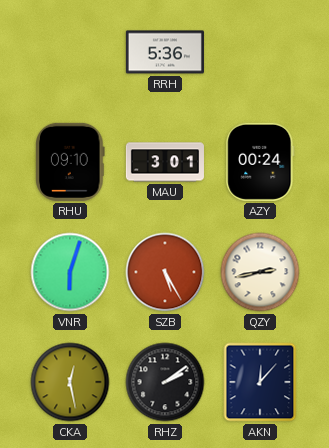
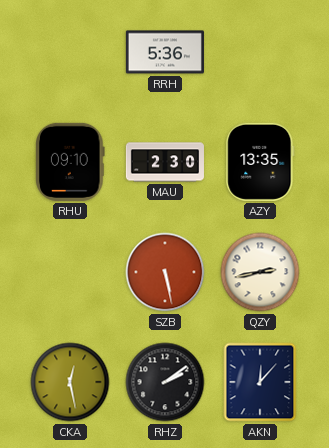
MAU: 3:01 -> 2:30 (165, 162)
AZY: 00:24 -> 13:35 (260, 162)
VNR: 6:03 -> none (70, 272)
SZB: 5:25 -> 5:28 (165, 272)
